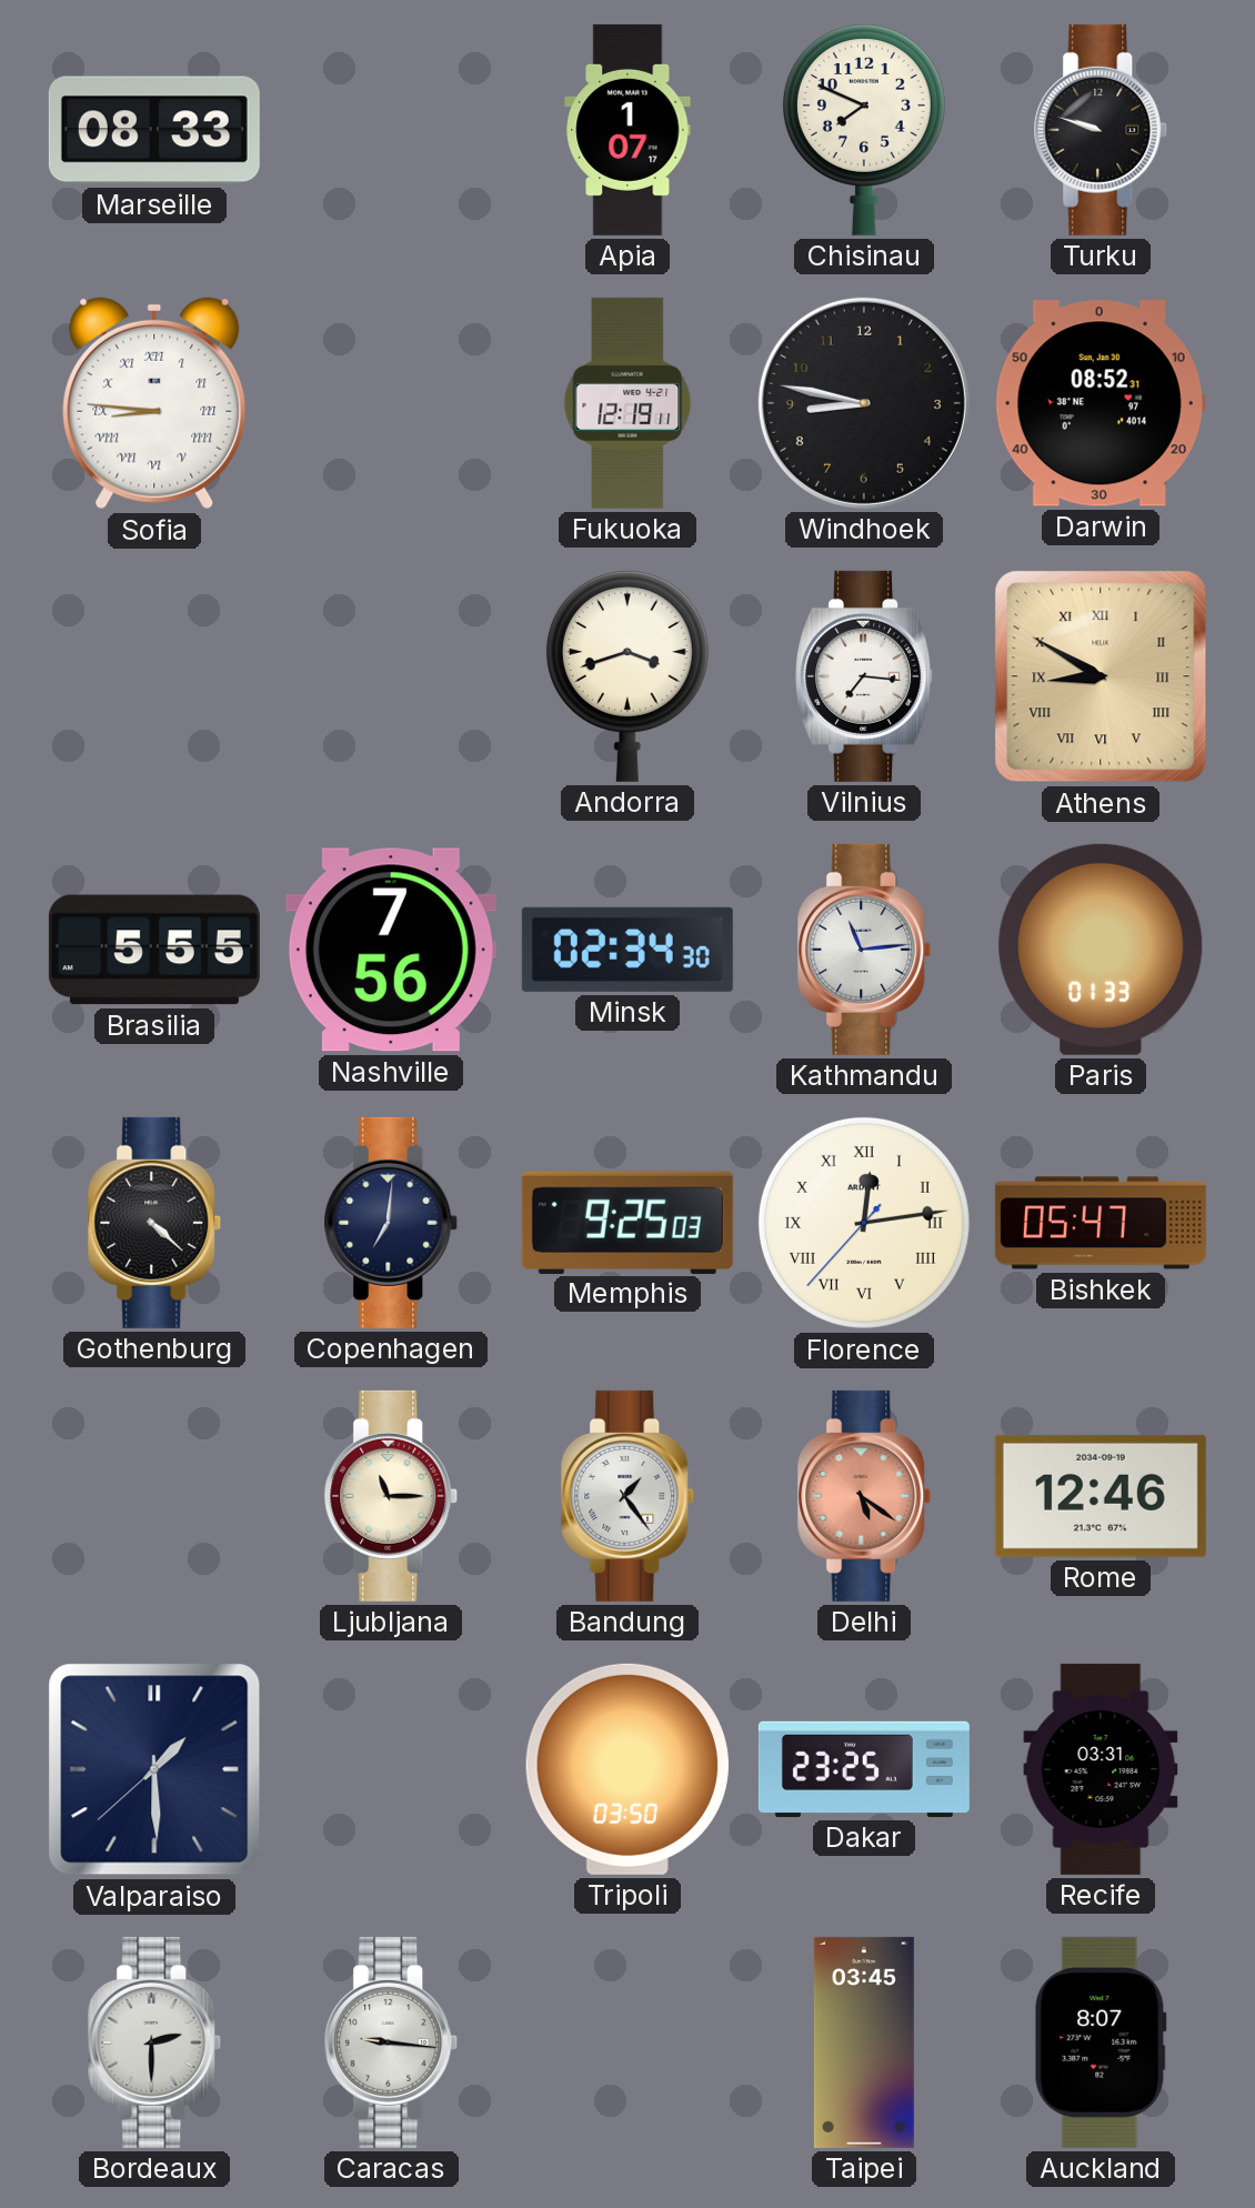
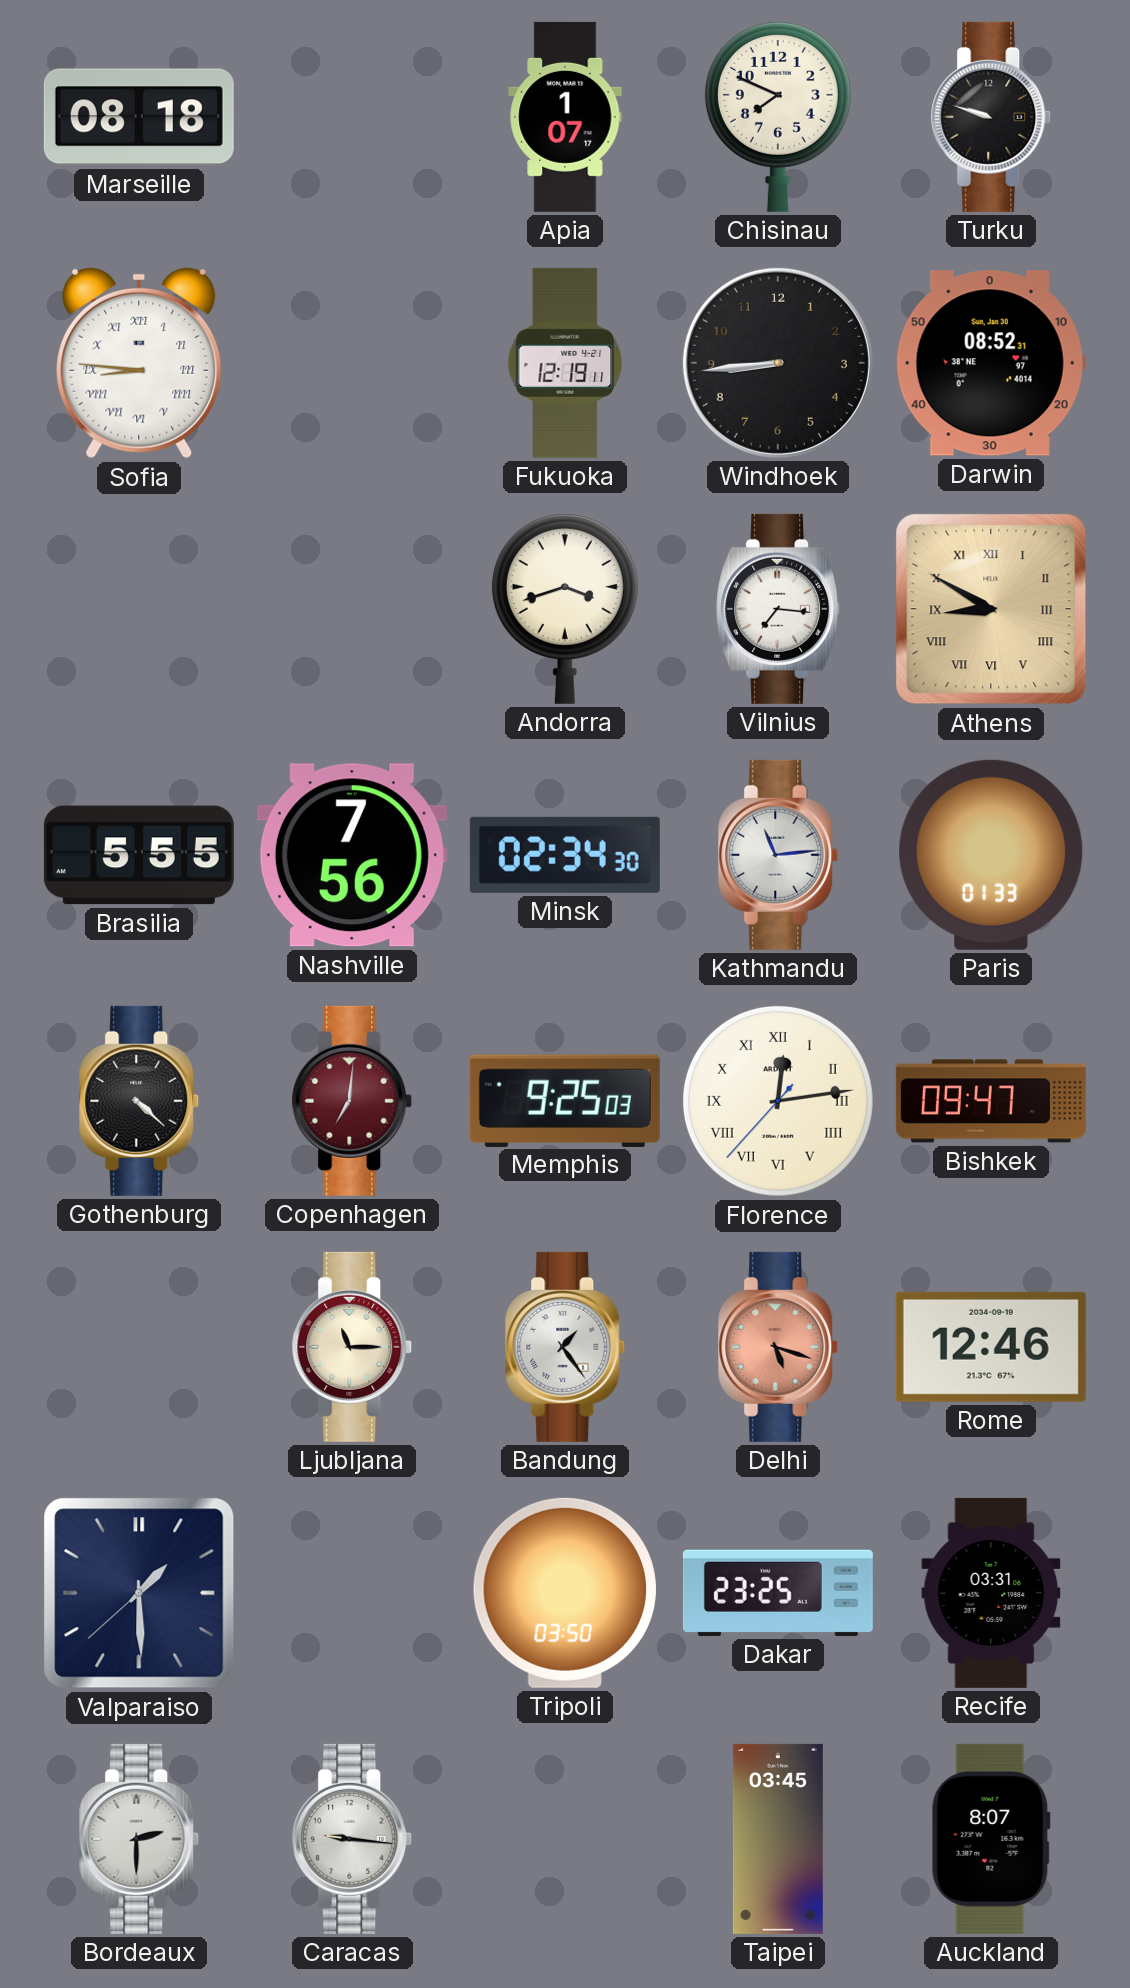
Marseille: 08:33 -> 08:18 (139, 117)
Windhoek: 8:47 -> 8:44 (778, 363)
Copenhagen dial: navy -> burgundy (352, 1101)
Bishkek: 05:47 -> 09:47 (991, 1101)
Delhi: 5:21 -> 5:18 (778, 1347)
